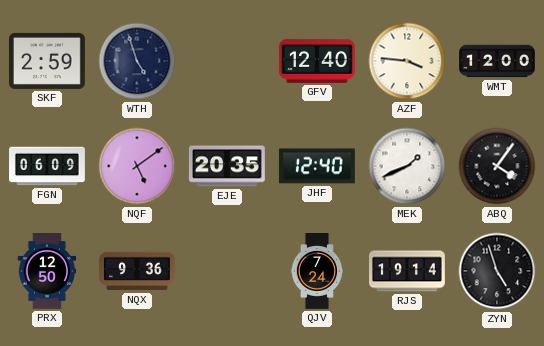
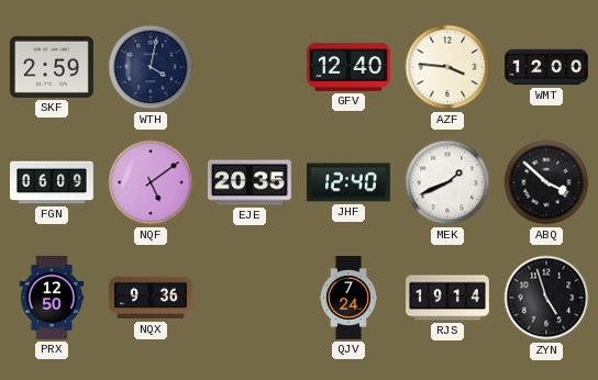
WTH: 4:57 -> 4:02 (151, 67)
ABQ: 4:06 -> 3:52 (546, 182)
